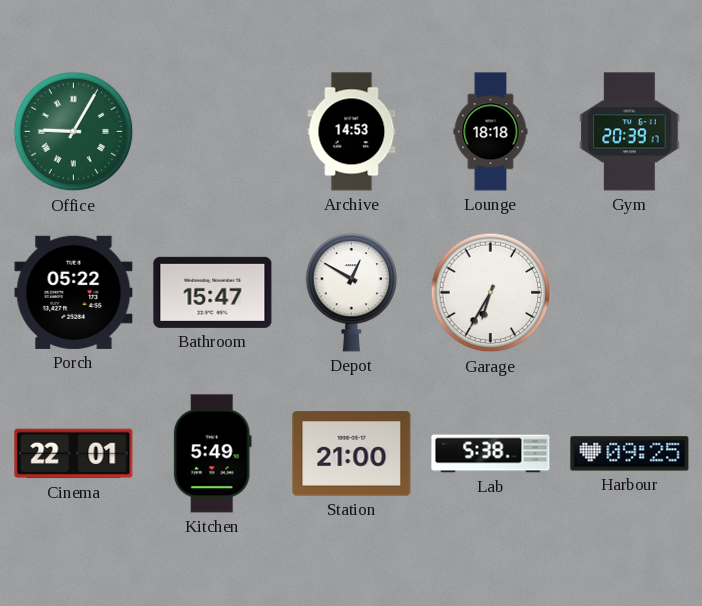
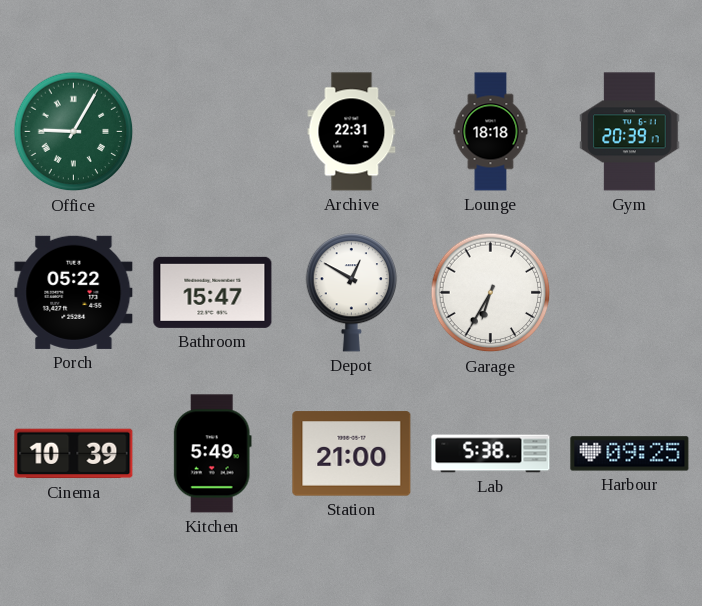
Archive: 14:53 -> 22:31 (352, 132)
Cinema: 22:01 -> 10:39 (74, 454)
